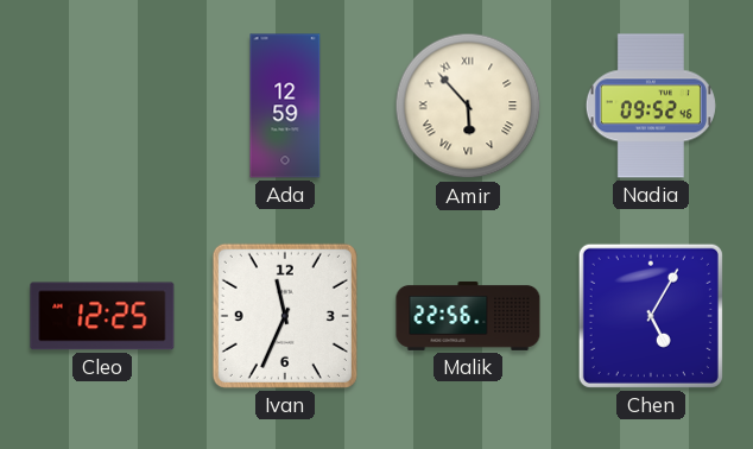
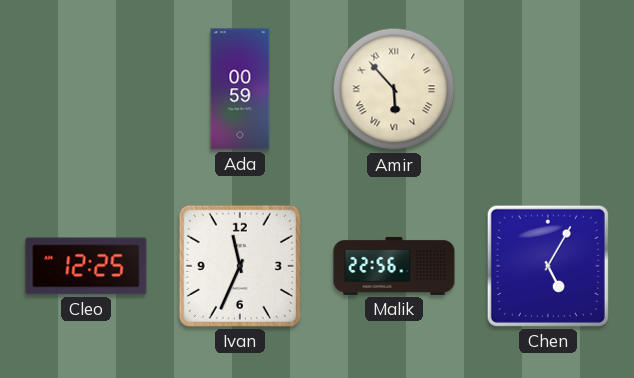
Ada: 12:59 -> 00:59 (240, 89)
Nadia: 09:52 -> none (651, 106)
